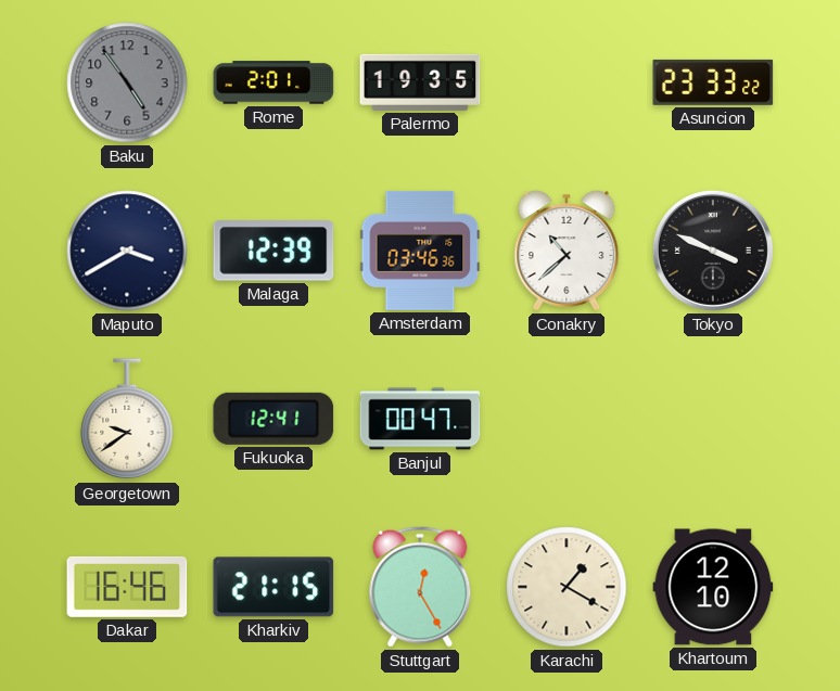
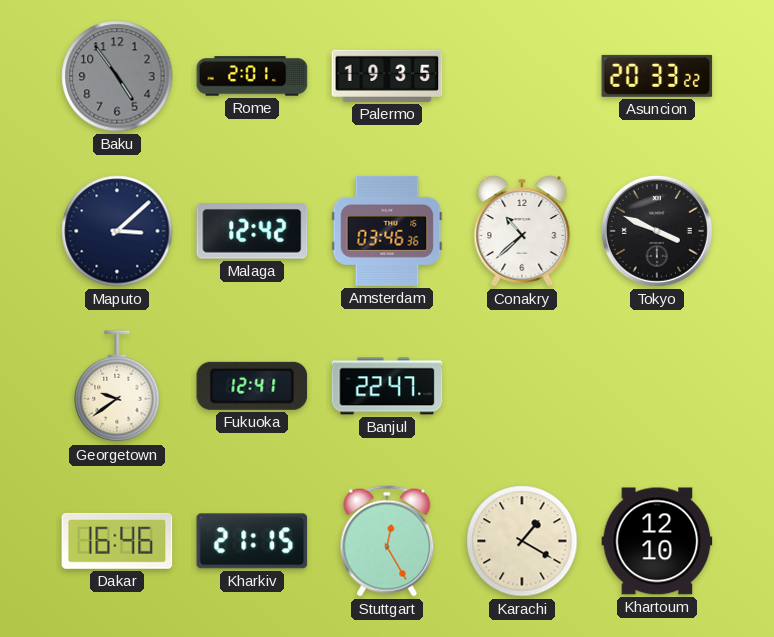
Asuncion: 23:33 -> 20:33 (657, 76)
Maputo: 3:40 -> 3:08 (117, 231)
Malaga: 12:39 -> 12:42 (252, 232)
Banjul: 00:47 -> 22:47 (387, 386)
